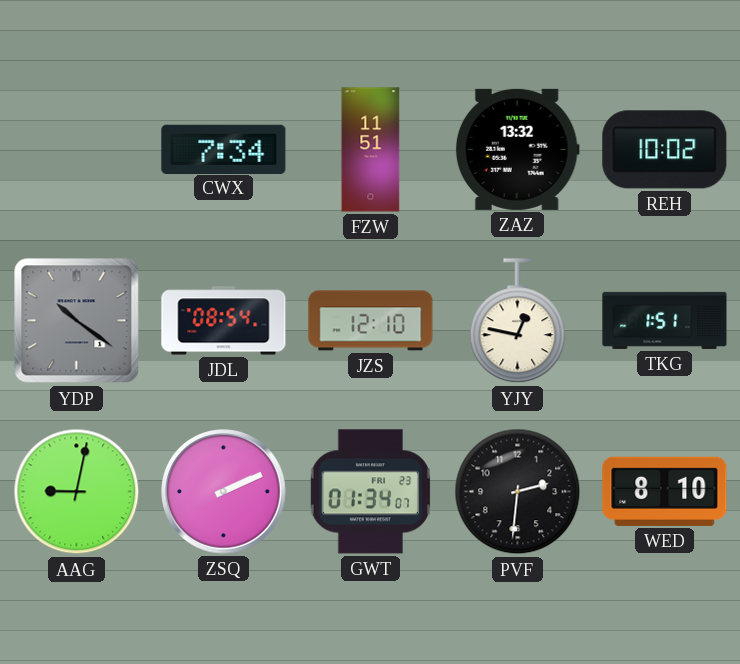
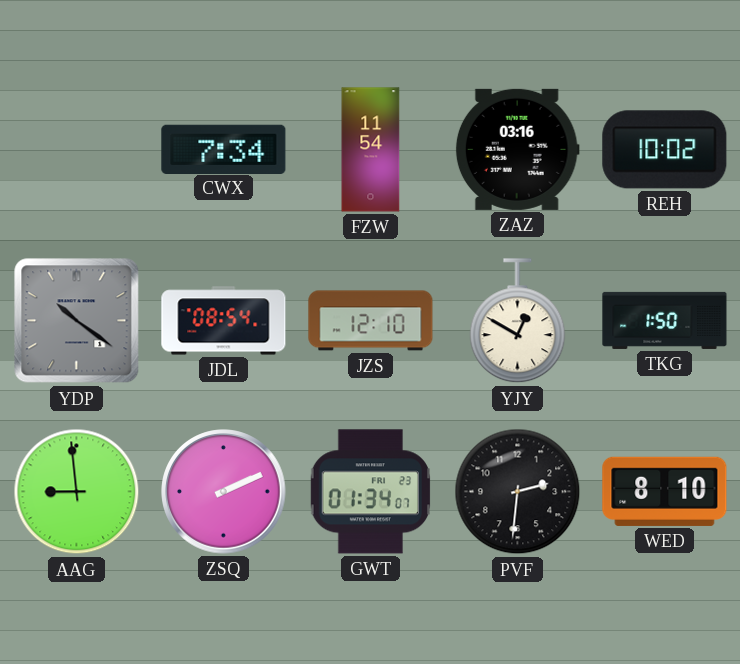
FZW: 11:51 -> 11:54 (371, 150)
ZAZ: 13:32 -> 03:16 (517, 149)
YJY: 12:47 -> 12:50 (518, 321)
TKG: 1:51 -> 1:50 (665, 320)
AAG: 9:02 -> 8:59 (77, 492)
